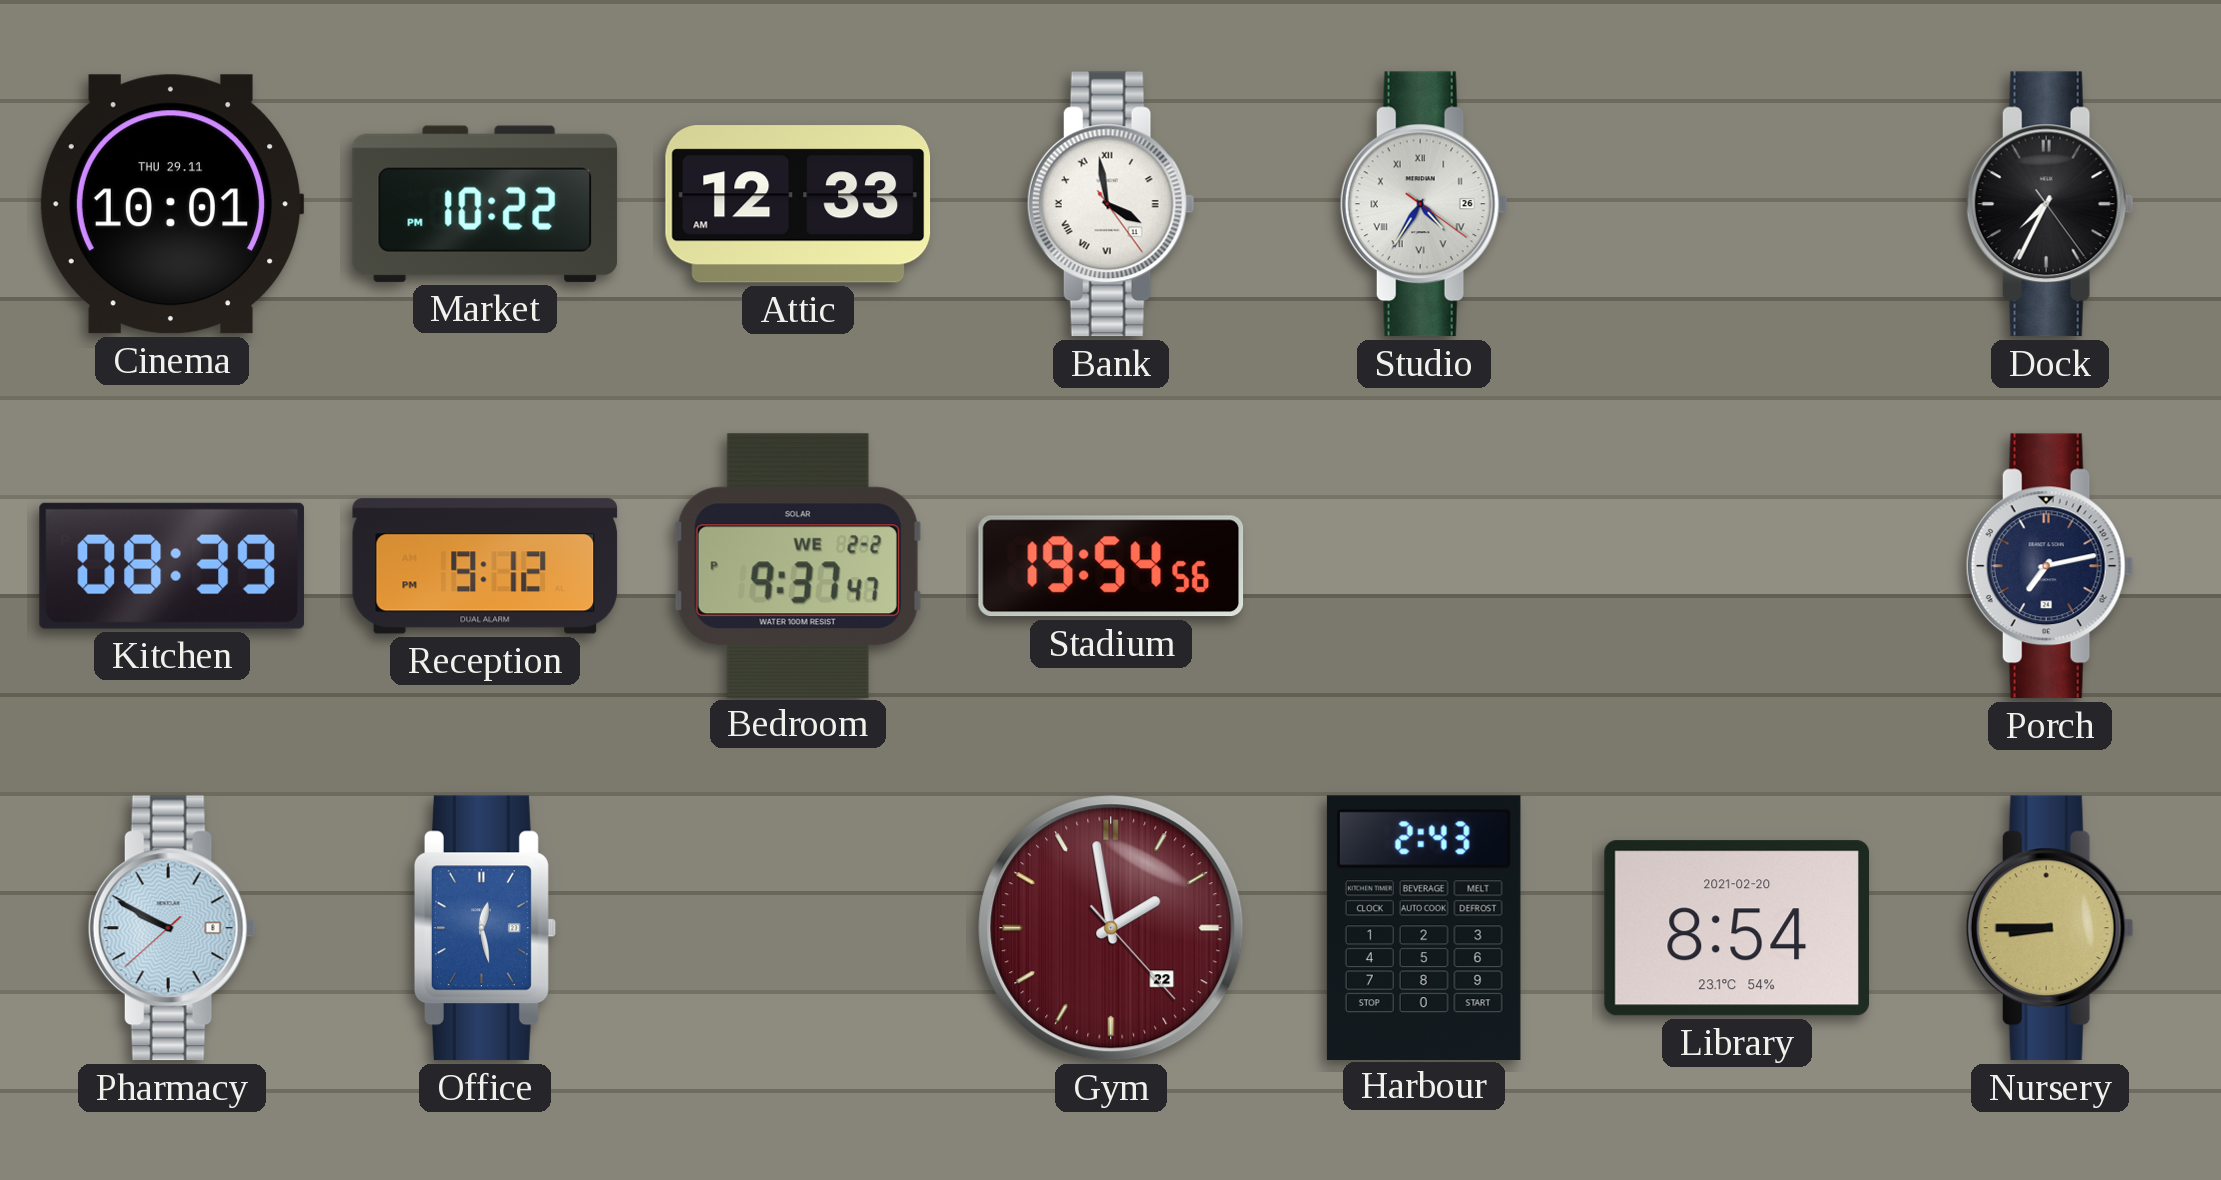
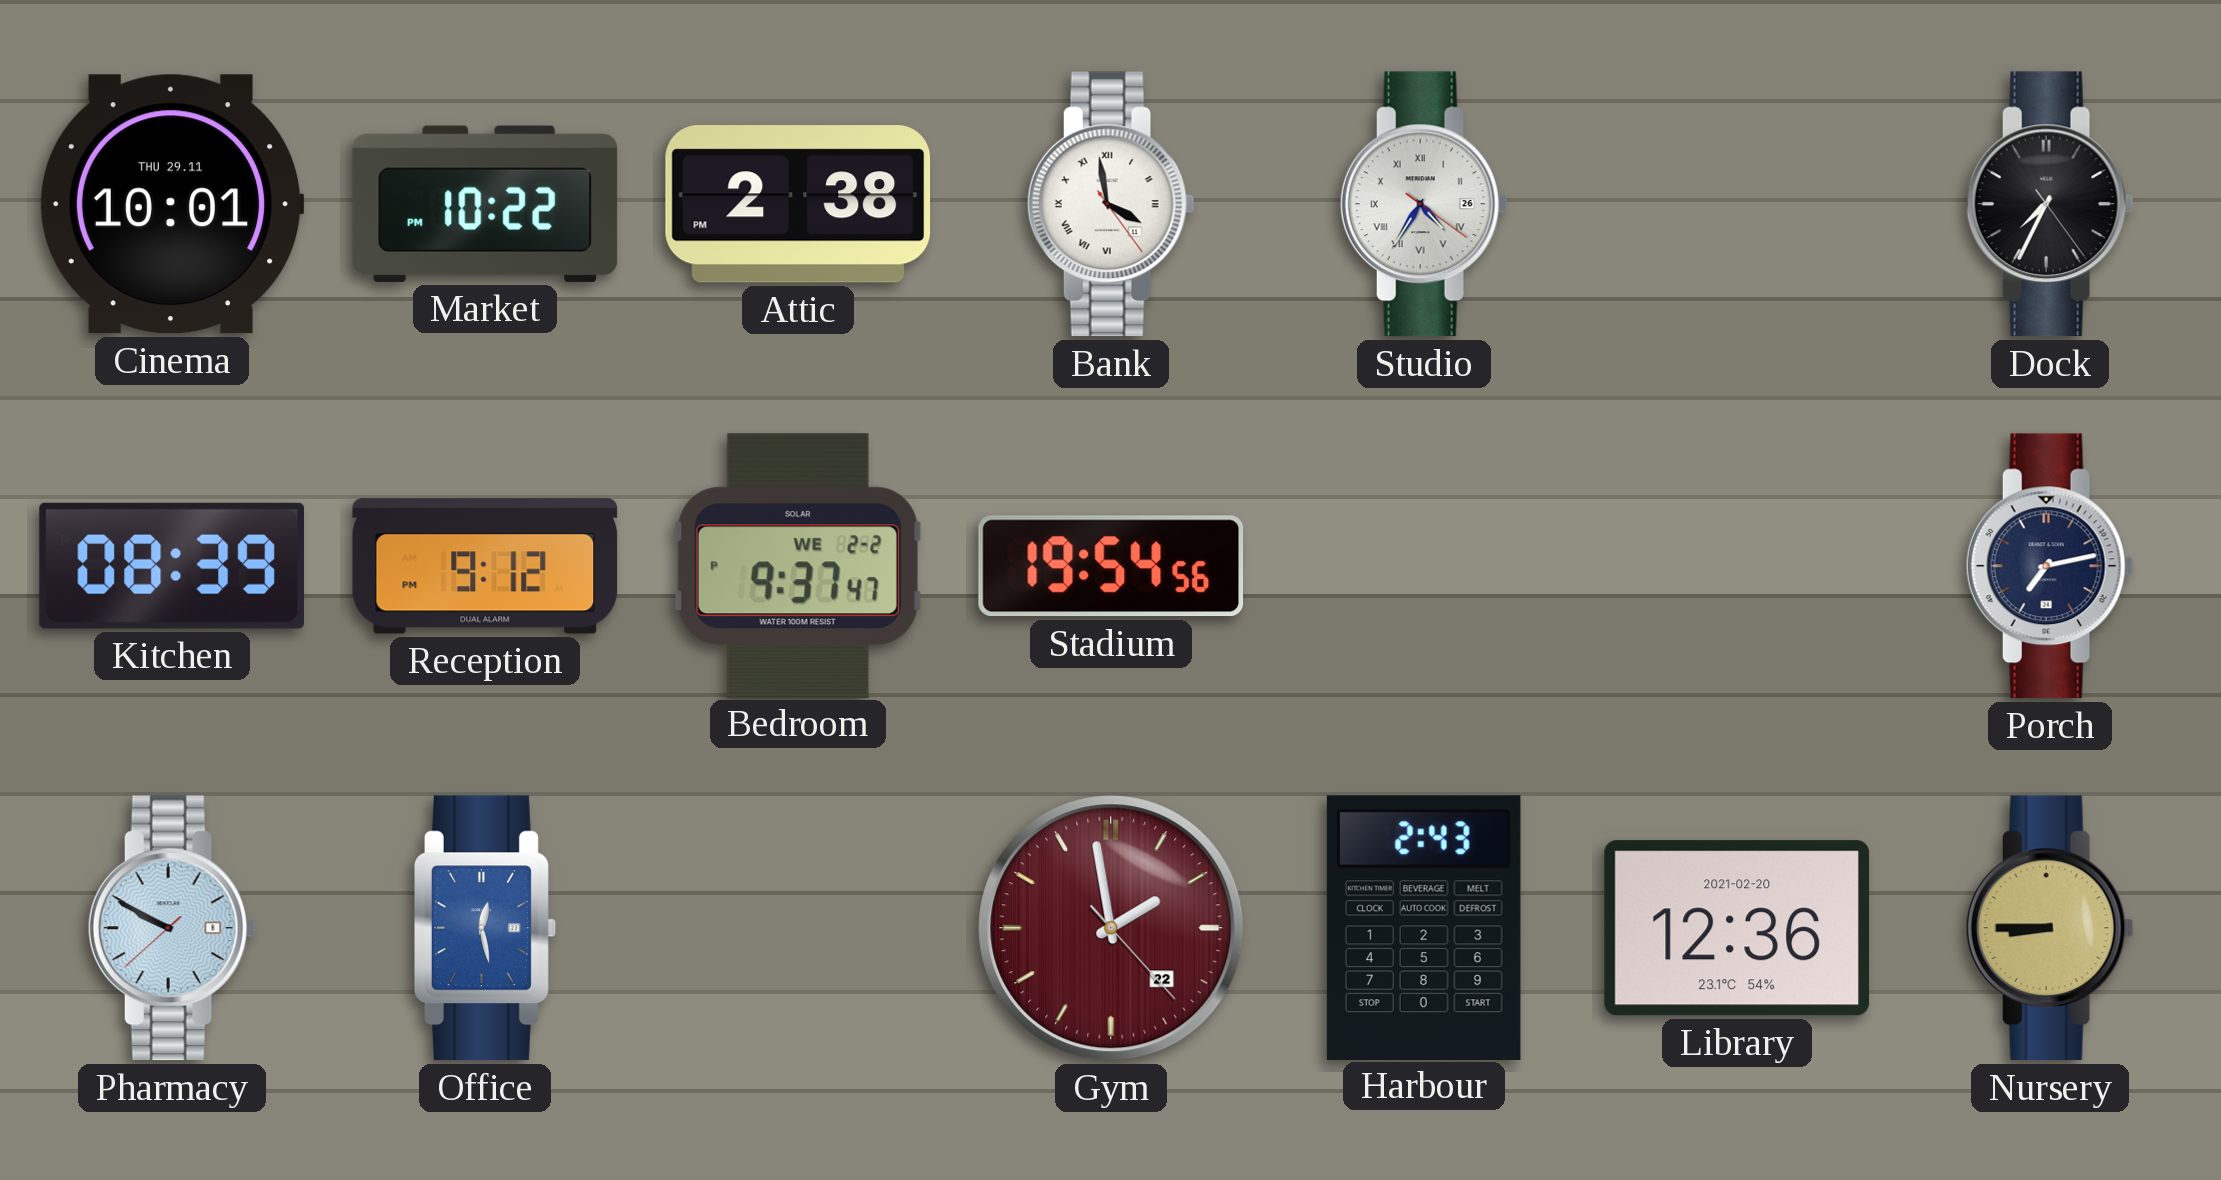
Attic: 12:33 -> 2:38 (798, 204)
Library: 8:54 -> 12:36 (1736, 928)
